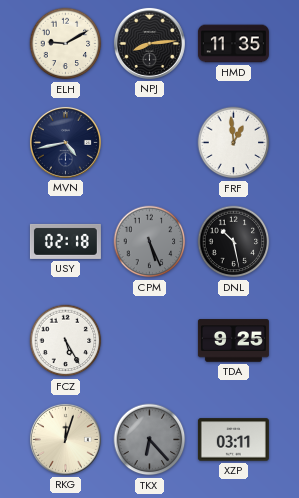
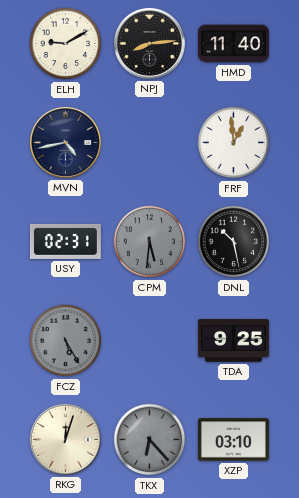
HMD: 11:35 -> 11:40 (233, 44)
USY: 02:18 -> 02:31 (65, 241)
CPM: 5:26 -> 5:31 (150, 242)
FCZ dial: white -> grey (66, 341)
XZP: 03:11 -> 03:10 (233, 440)
